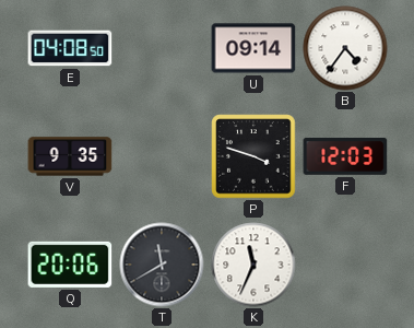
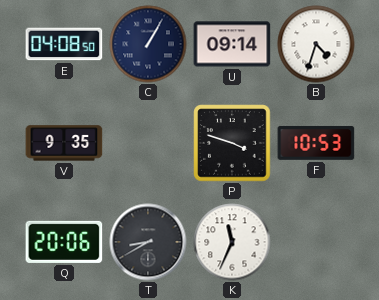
C: none -> 1:05 (148, 44)
B: 4:36 -> 4:33 (316, 44)
F: 12:03 -> 10:53 (316, 143)
T: 11:40 -> 8:40 (148, 242)
